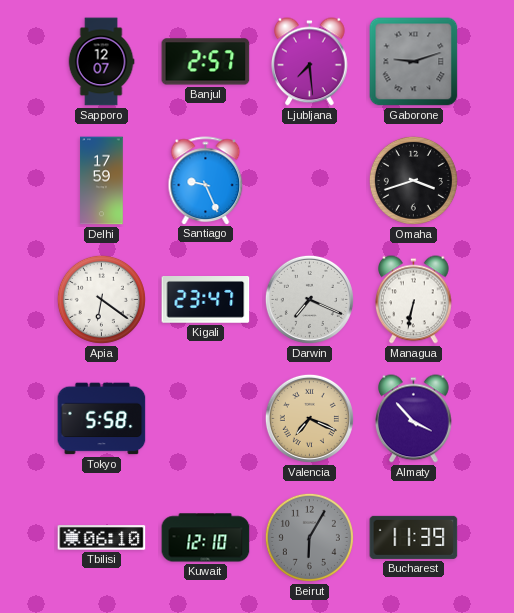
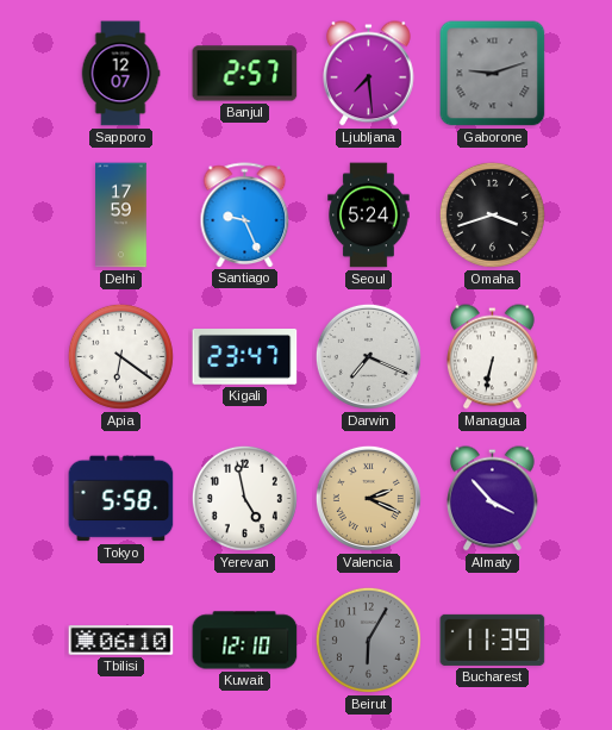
Seoul: none -> 5:24 (369, 216)
Yerevan: none -> 4:58 (244, 498)
Valencia: 7:19 -> 2:19 (368, 498)
